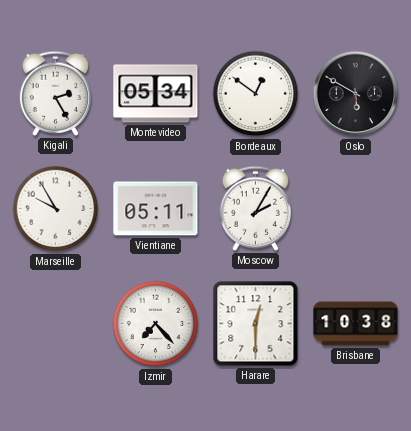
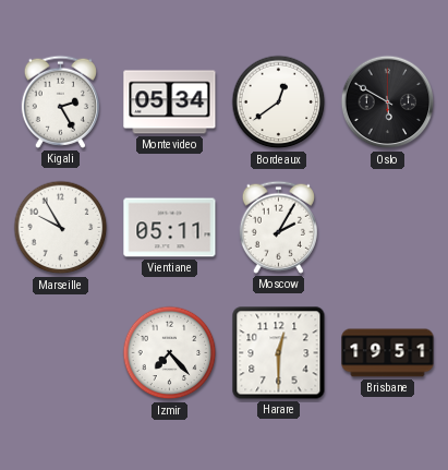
Bordeaux: 12:51 -> 12:39 (279, 103)
Brisbane: 10:38 -> 19:51 (388, 353)
